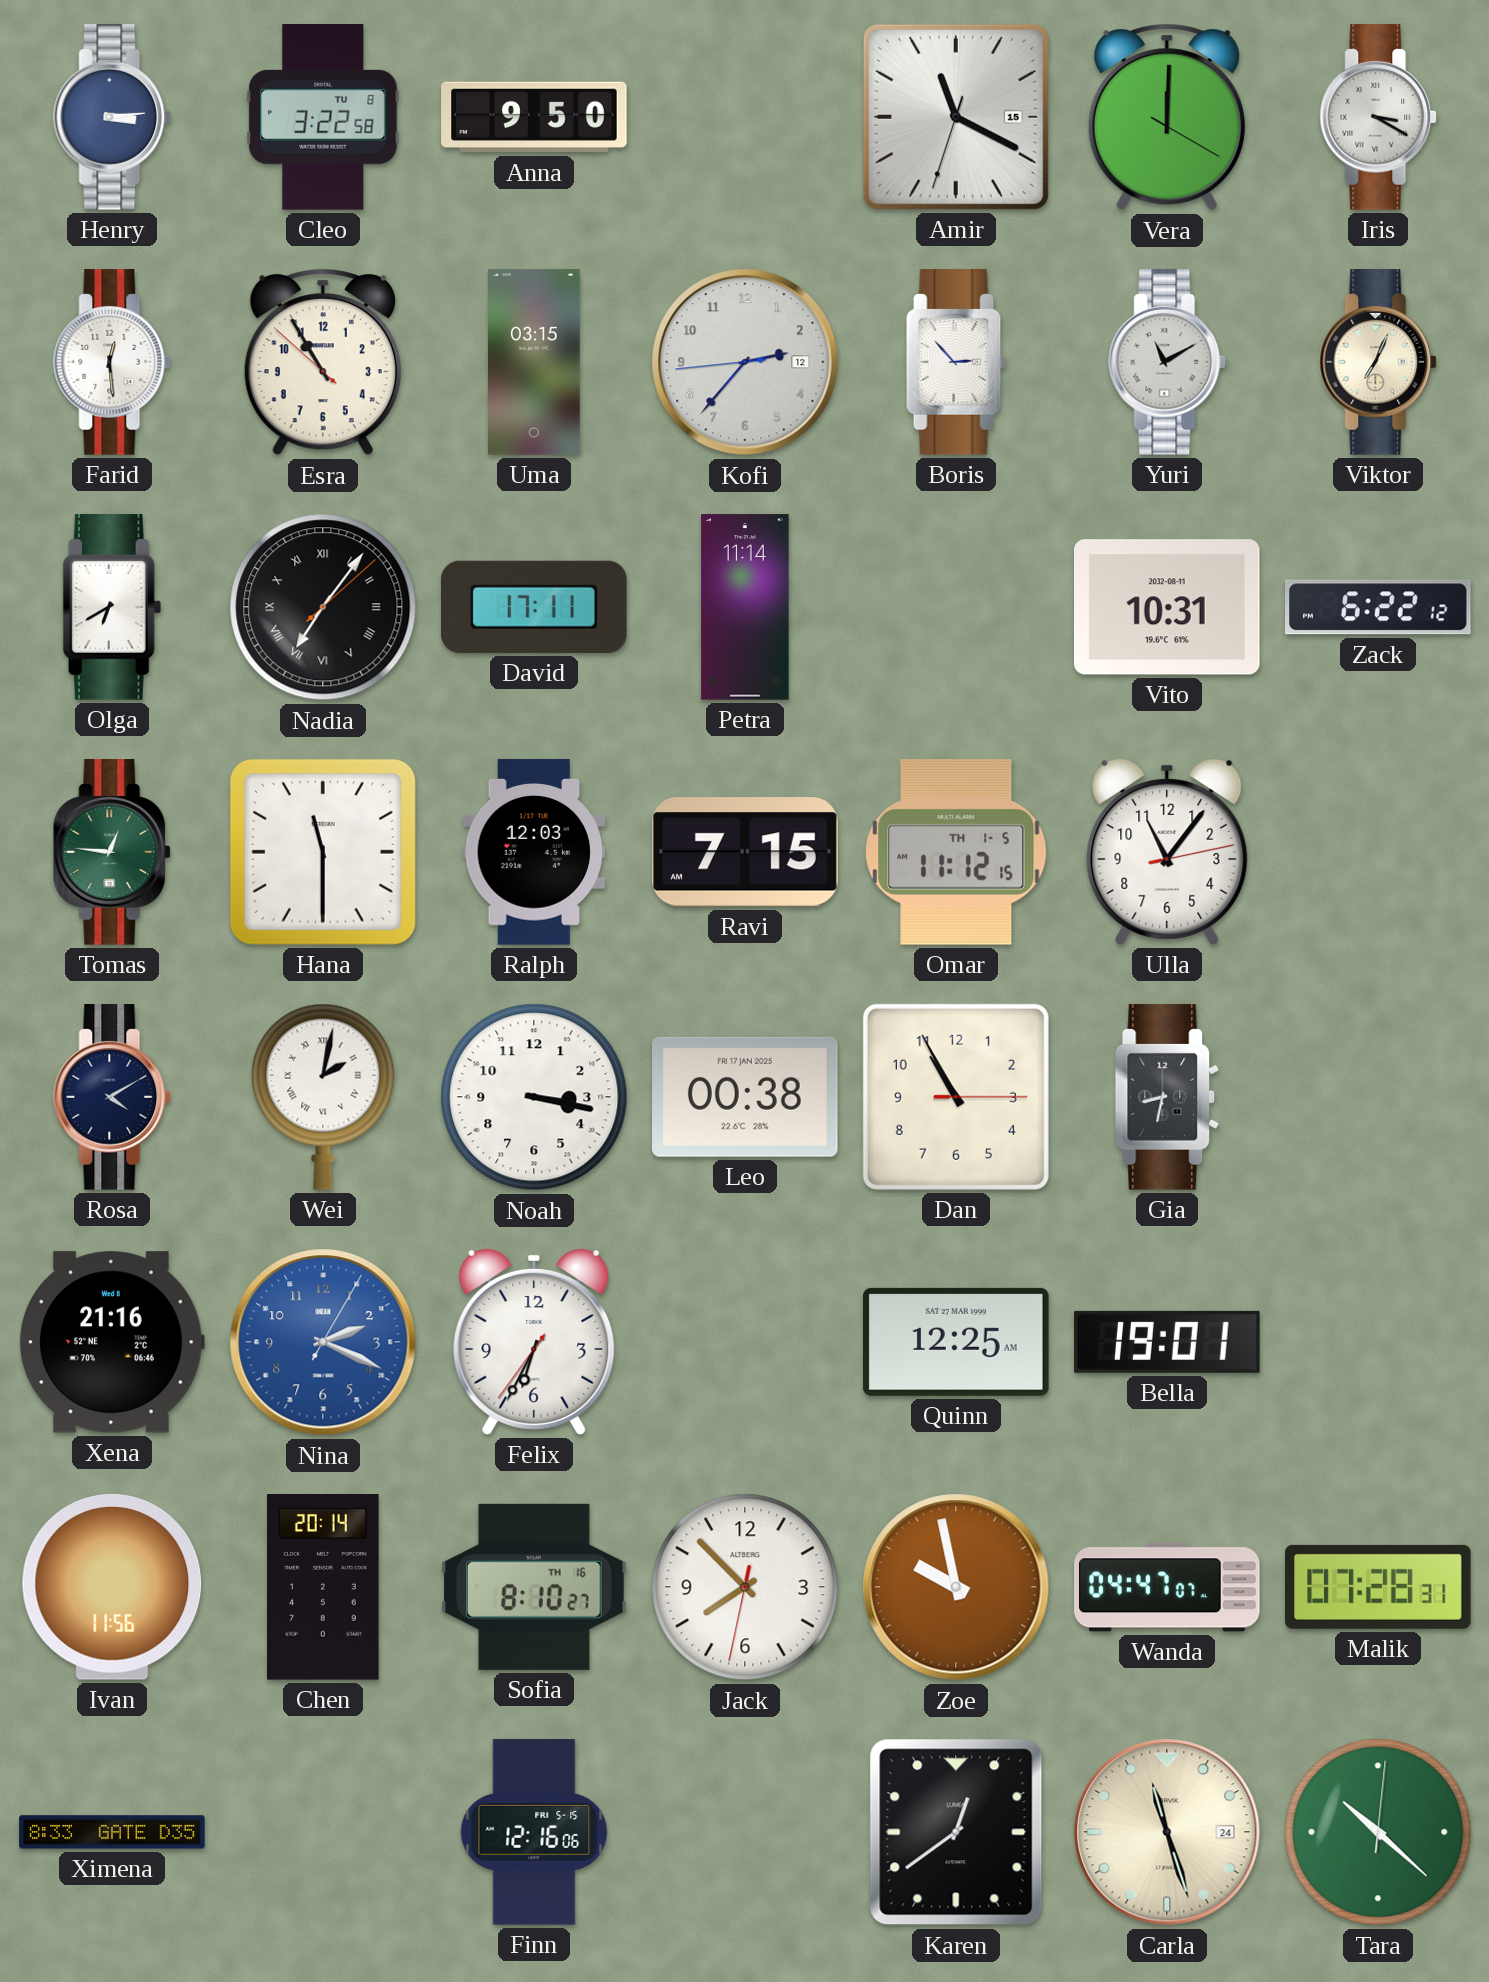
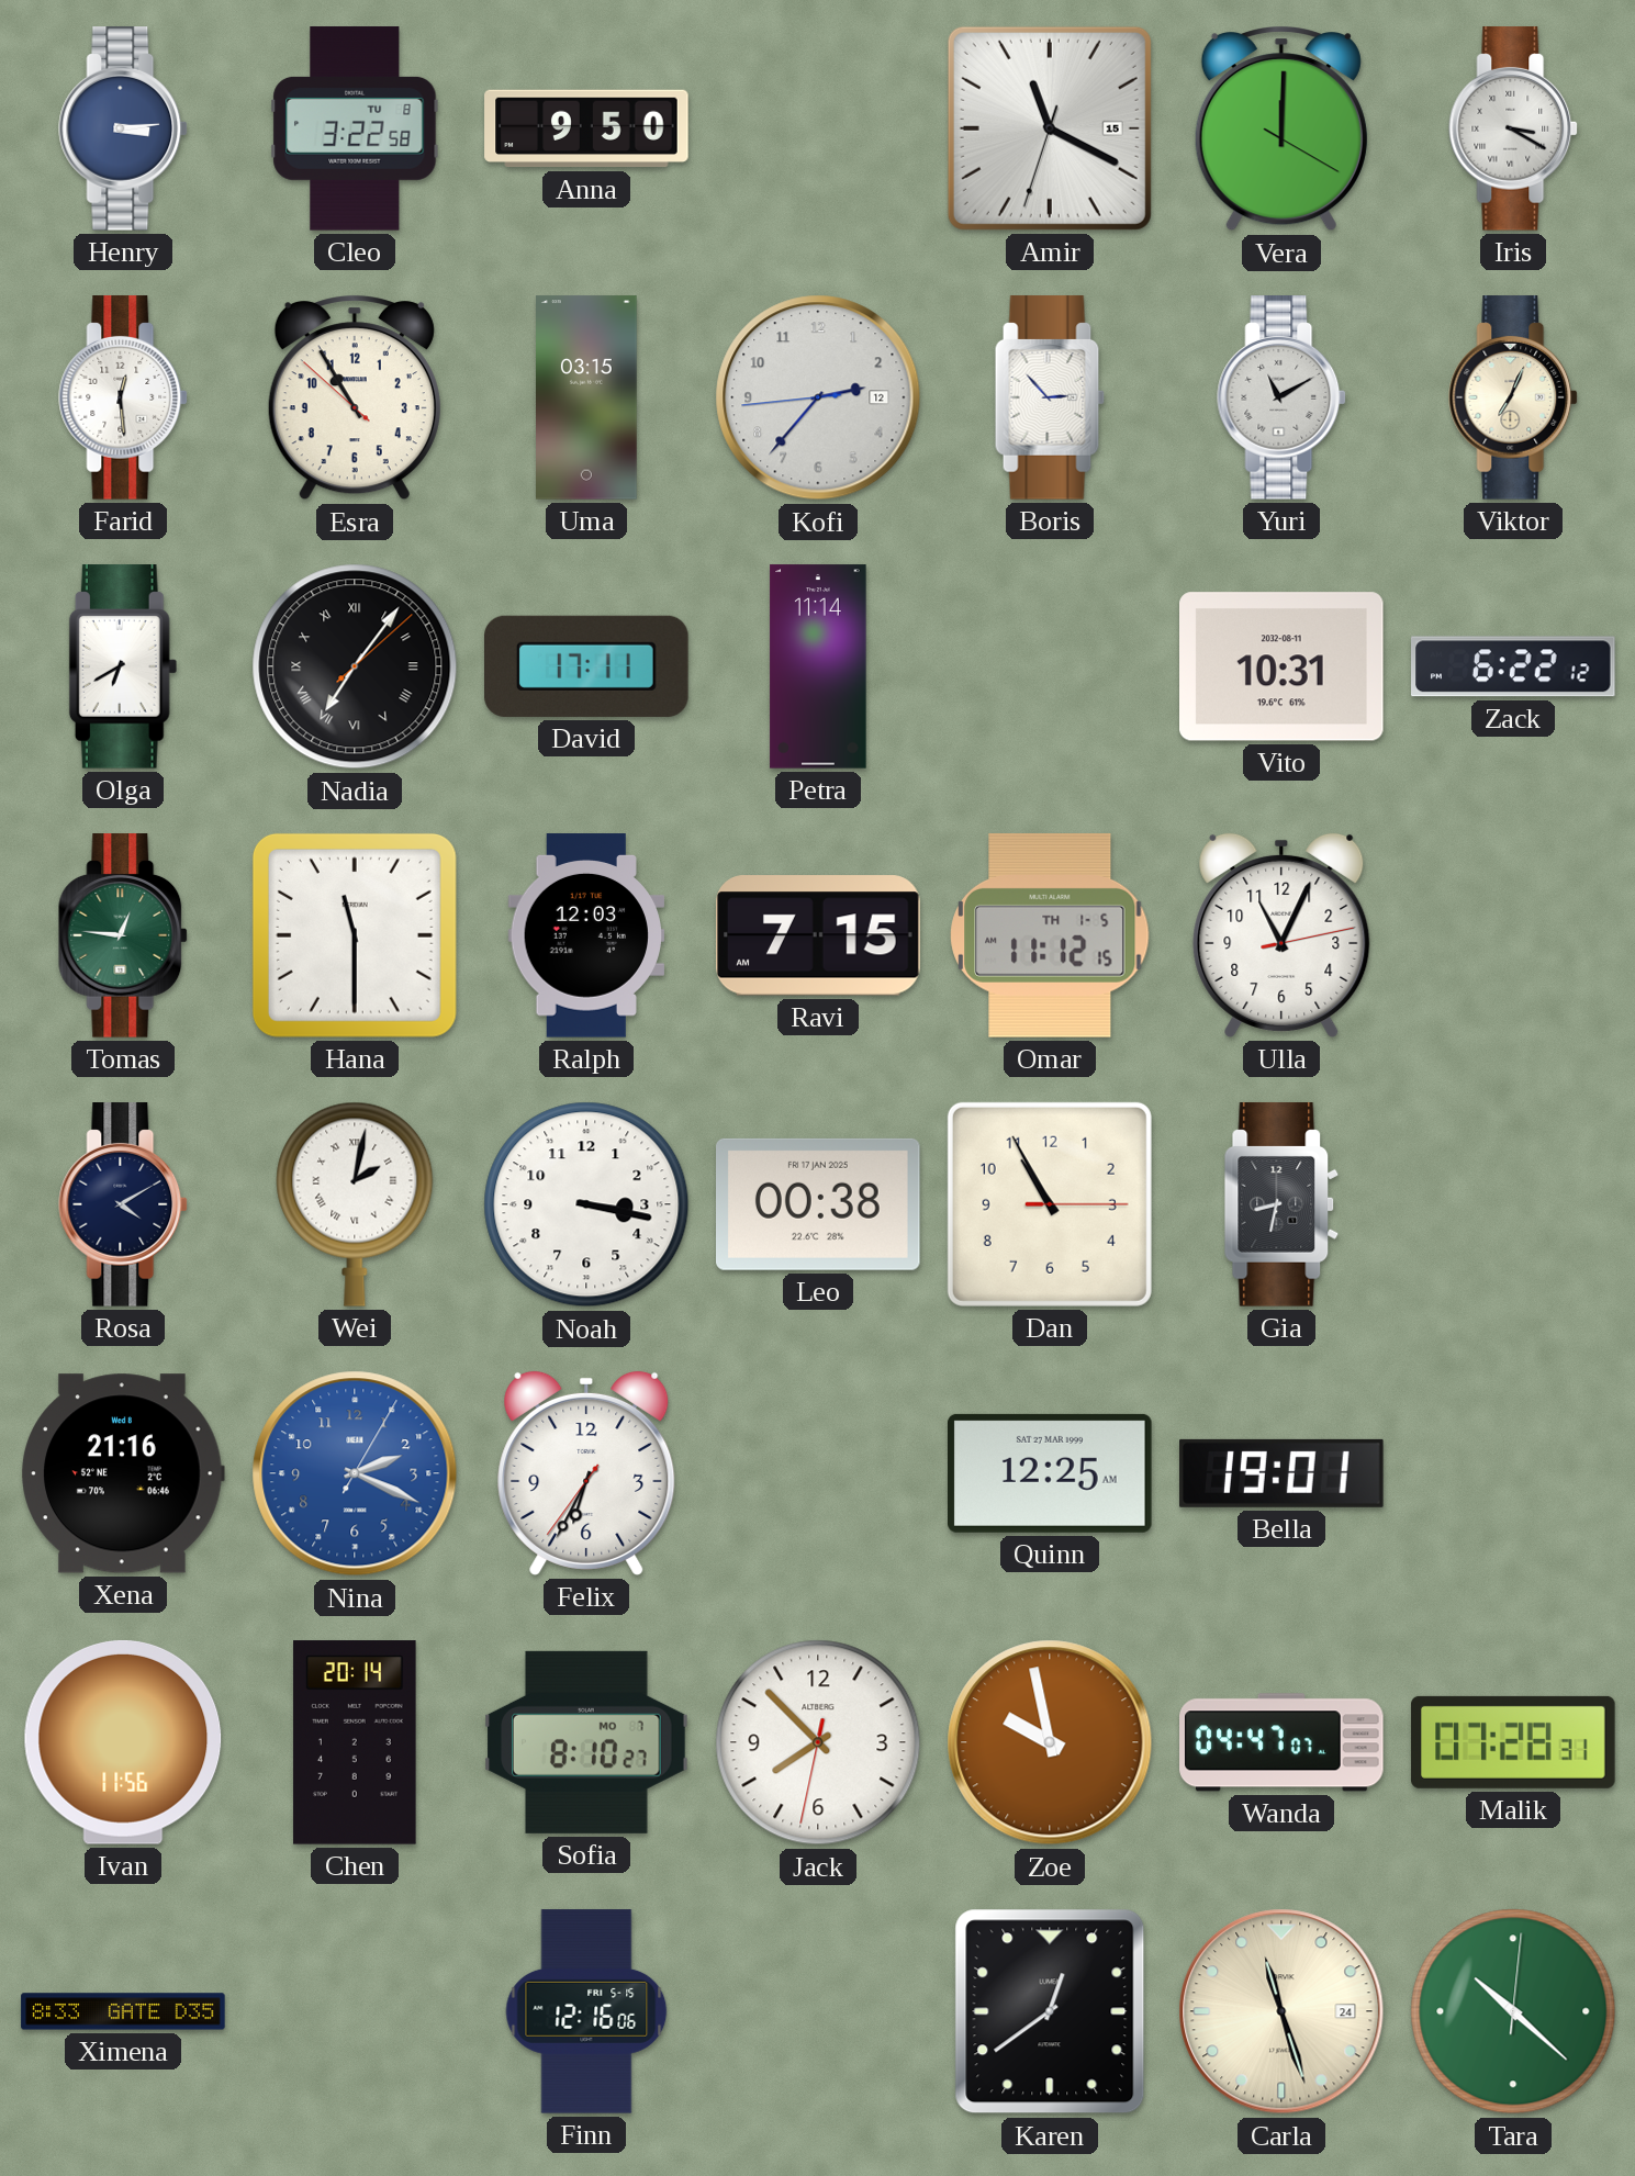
Ulla: 11:06 -> 11:04 (1281, 935)
Sofia date: TH 16 -> MO 7 (586, 1742)
